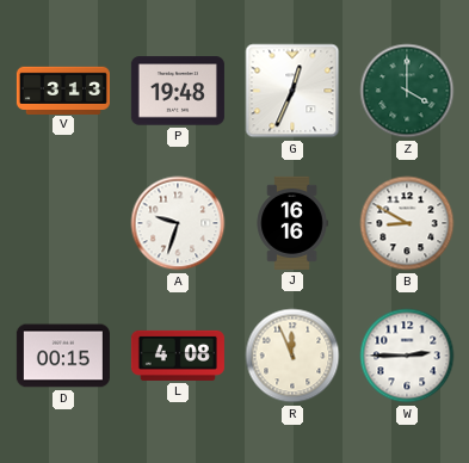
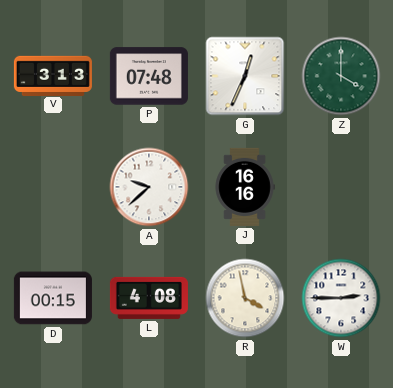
P: 19:48 -> 07:48 (149, 76)
A: 9:33 -> 9:38 (149, 187)
B: 8:50 -> none (407, 223)
R: 11:56 -> 3:58 (245, 298)
